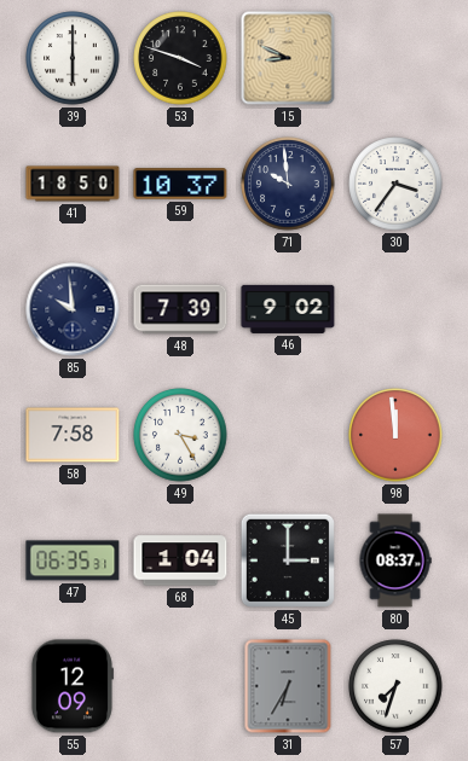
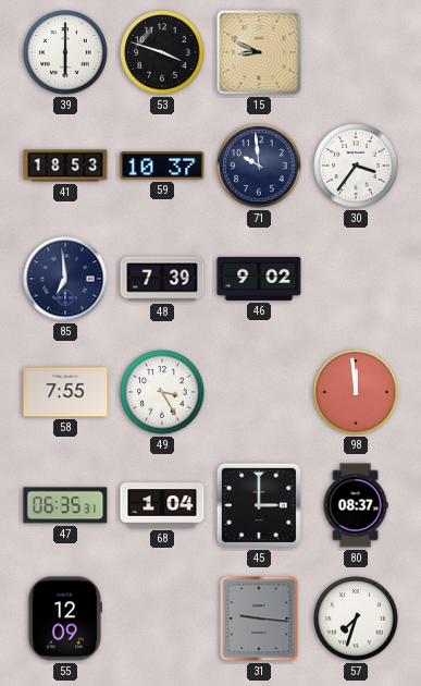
41: 18:50 -> 18:53 (65, 166)
85: 9:59 -> 6:59 (65, 279)
58: 7:58 -> 7:55 (65, 392)
31: 6:35 -> 9:16 (259, 618)
